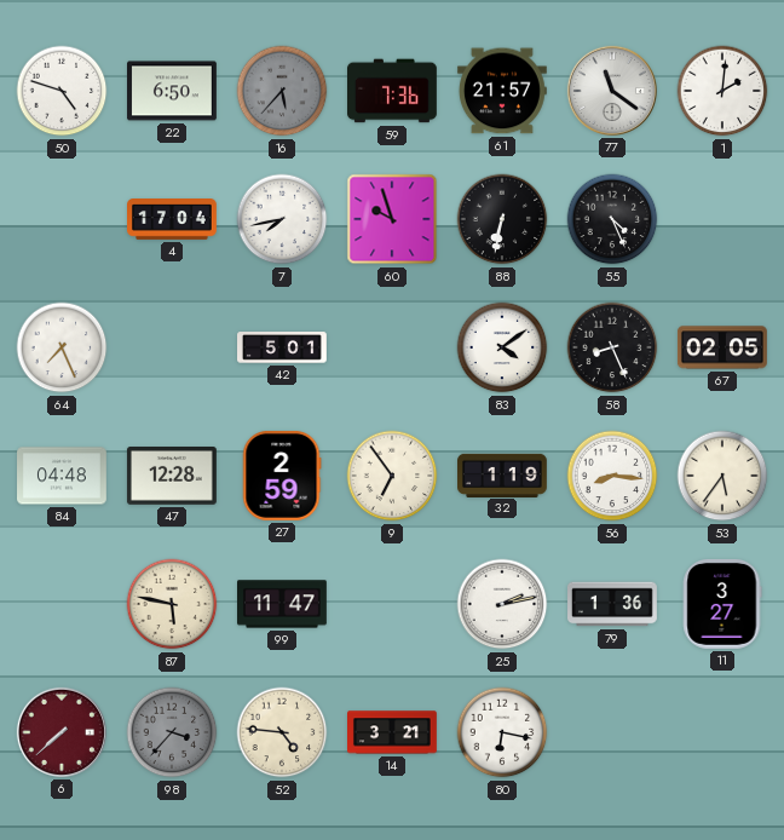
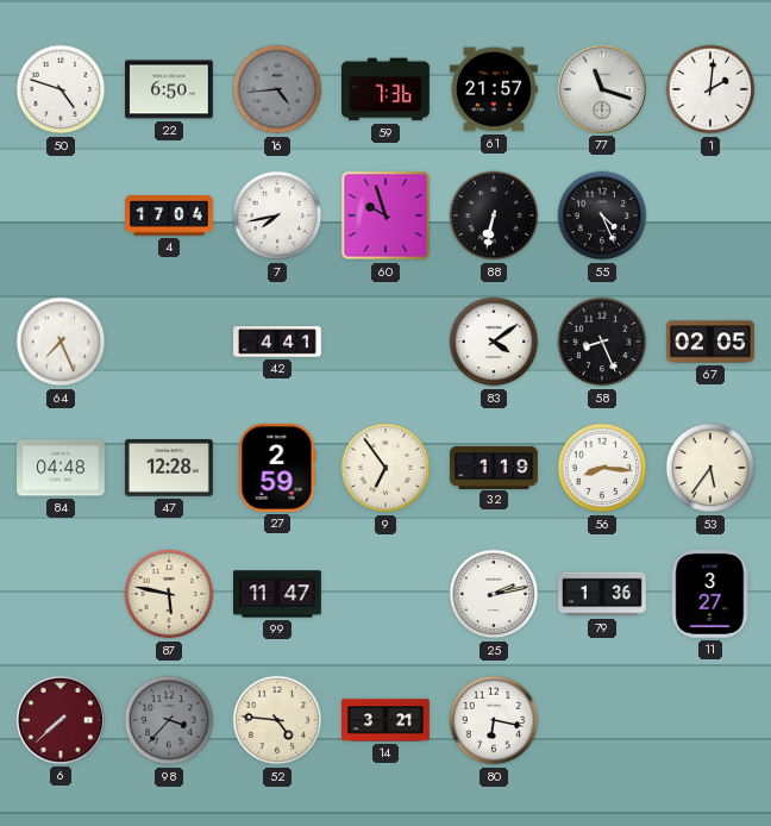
16: 5:37 -> 4:44 (277, 89)
77: 11:21 -> 11:18 (602, 89)
42: 5:01 -> 4:41 (278, 342)
